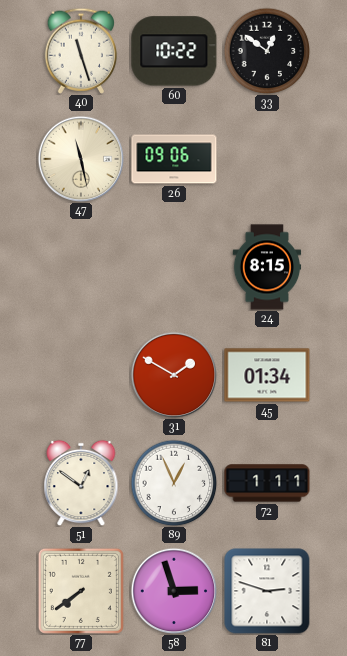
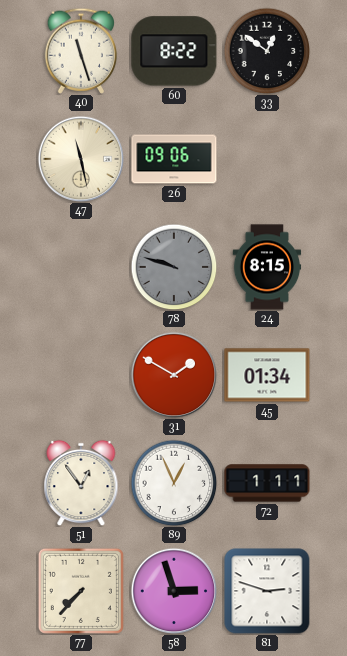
60: 10:22 -> 8:22 (174, 51)
78: none -> 9:48 (174, 267)
51: 12:51 -> 12:54 (81, 483)
77: 7:39 -> 7:37 (81, 591)
